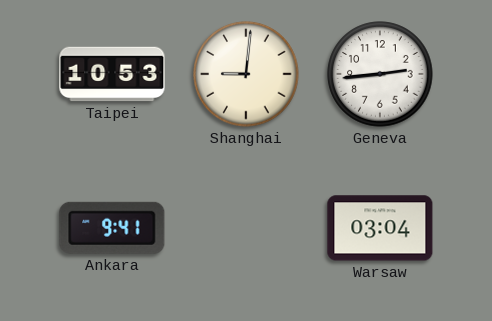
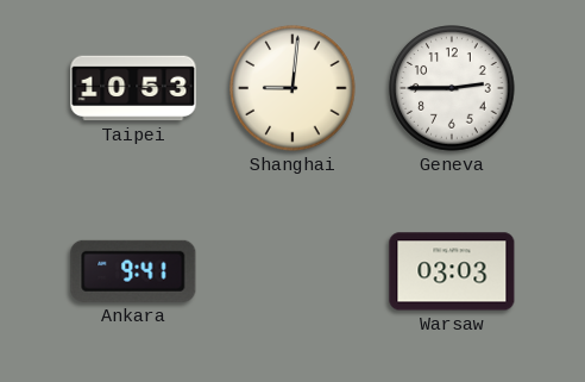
Geneva: 2:44 -> 2:45 (452, 88)
Warsaw: 03:04 -> 03:03 (452, 271)
